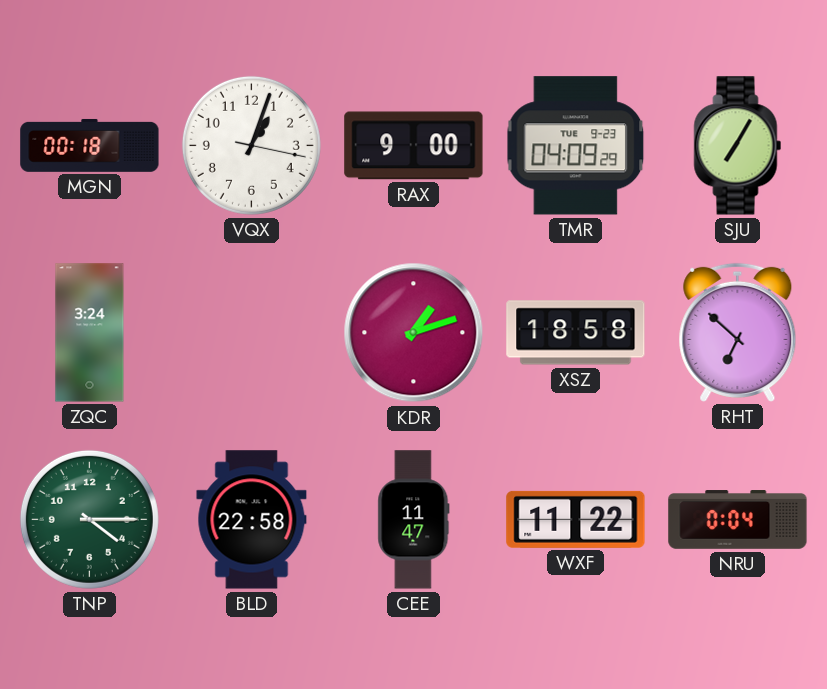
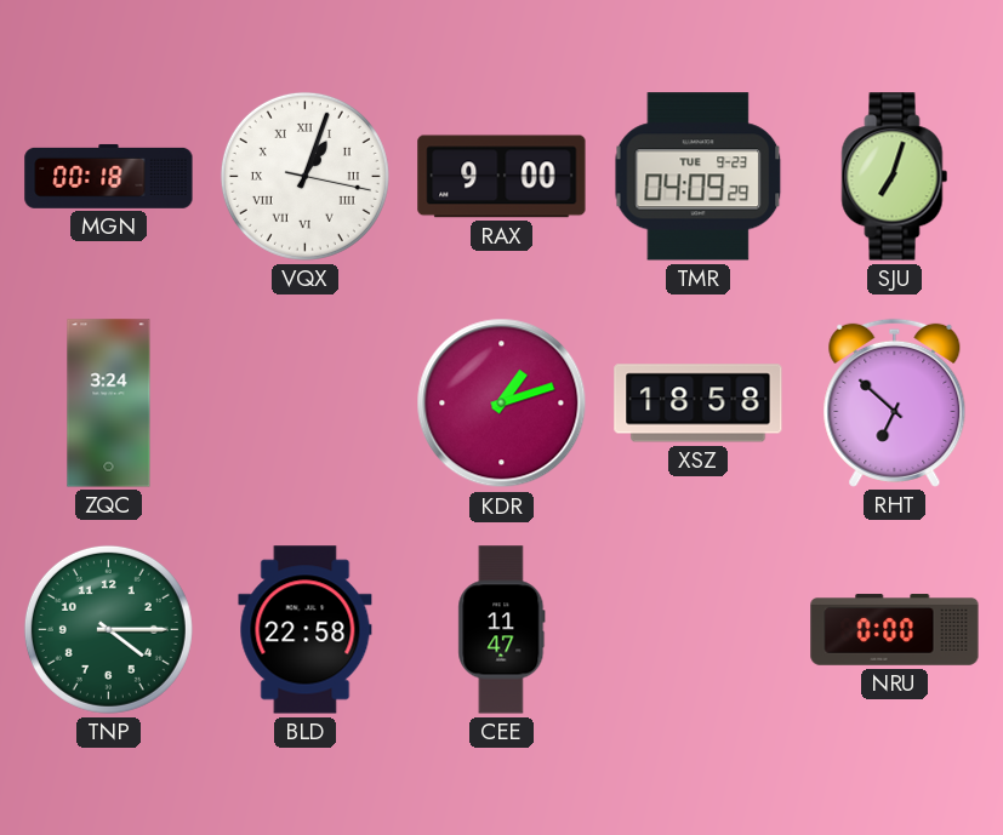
VQX numerals: Arabic -> Roman (304, 176)
SJU: 7:05 -> 7:03 (895, 177)
WXF: 11:22 -> none (576, 519)
NRU: 0:04 -> 0:00 (895, 630)
